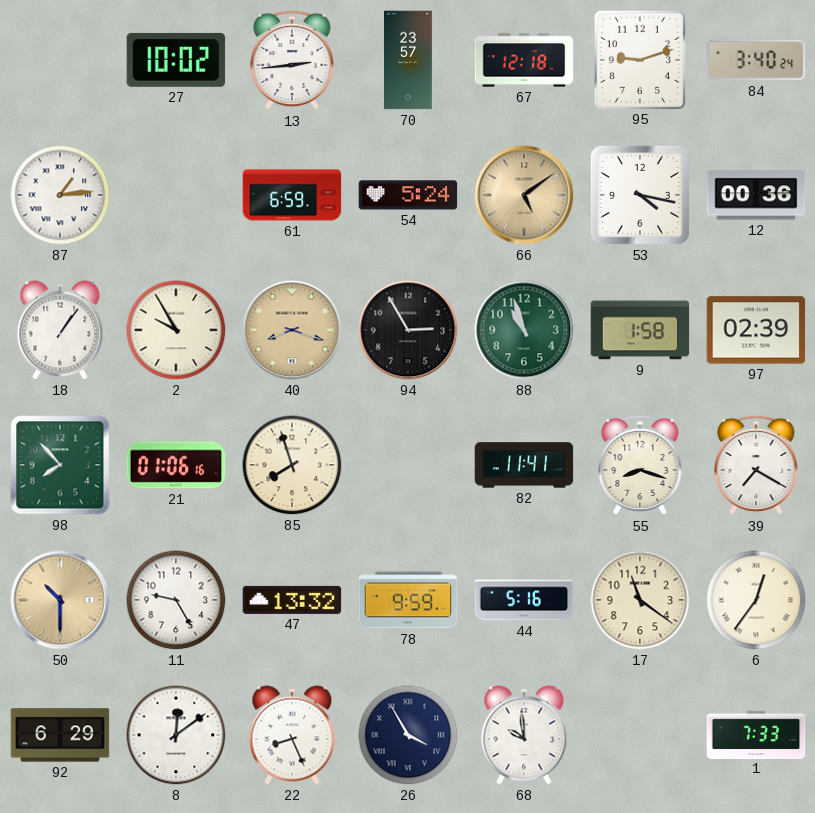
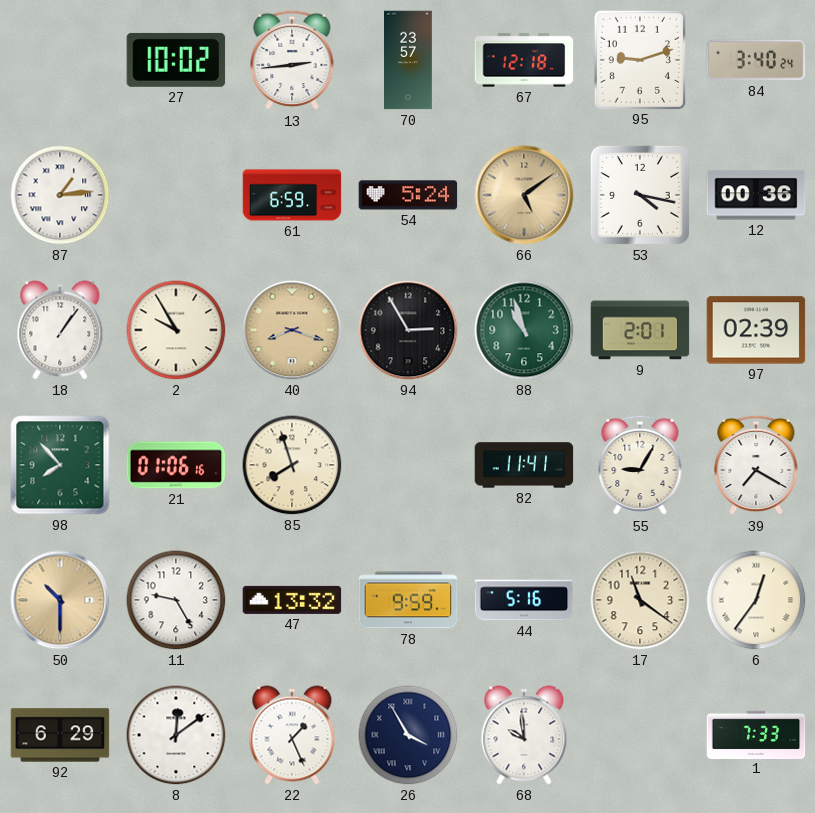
9: 1:58 -> 2:01 (640, 330)
55: 8:18 -> 9:05 (640, 465)
22: 8:26 -> 1:26 (292, 735)
